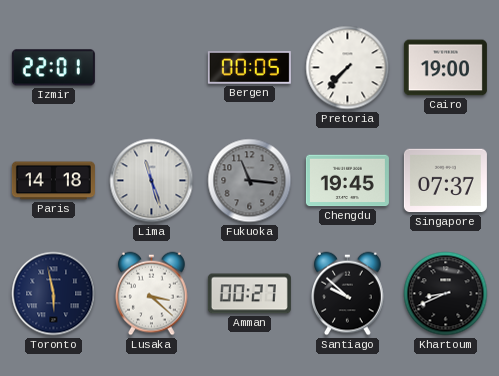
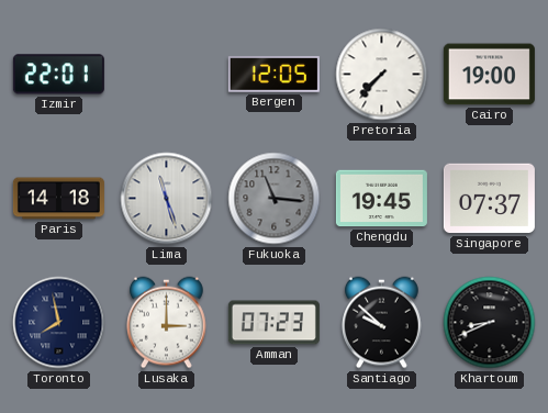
Bergen: 00:05 -> 12:05 (273, 75)
Toronto: 5:58 -> 7:58 (59, 323)
Lusaka: 3:22 -> 3:00 (167, 323)
Amman: 00:27 -> 07:23 (273, 323)
